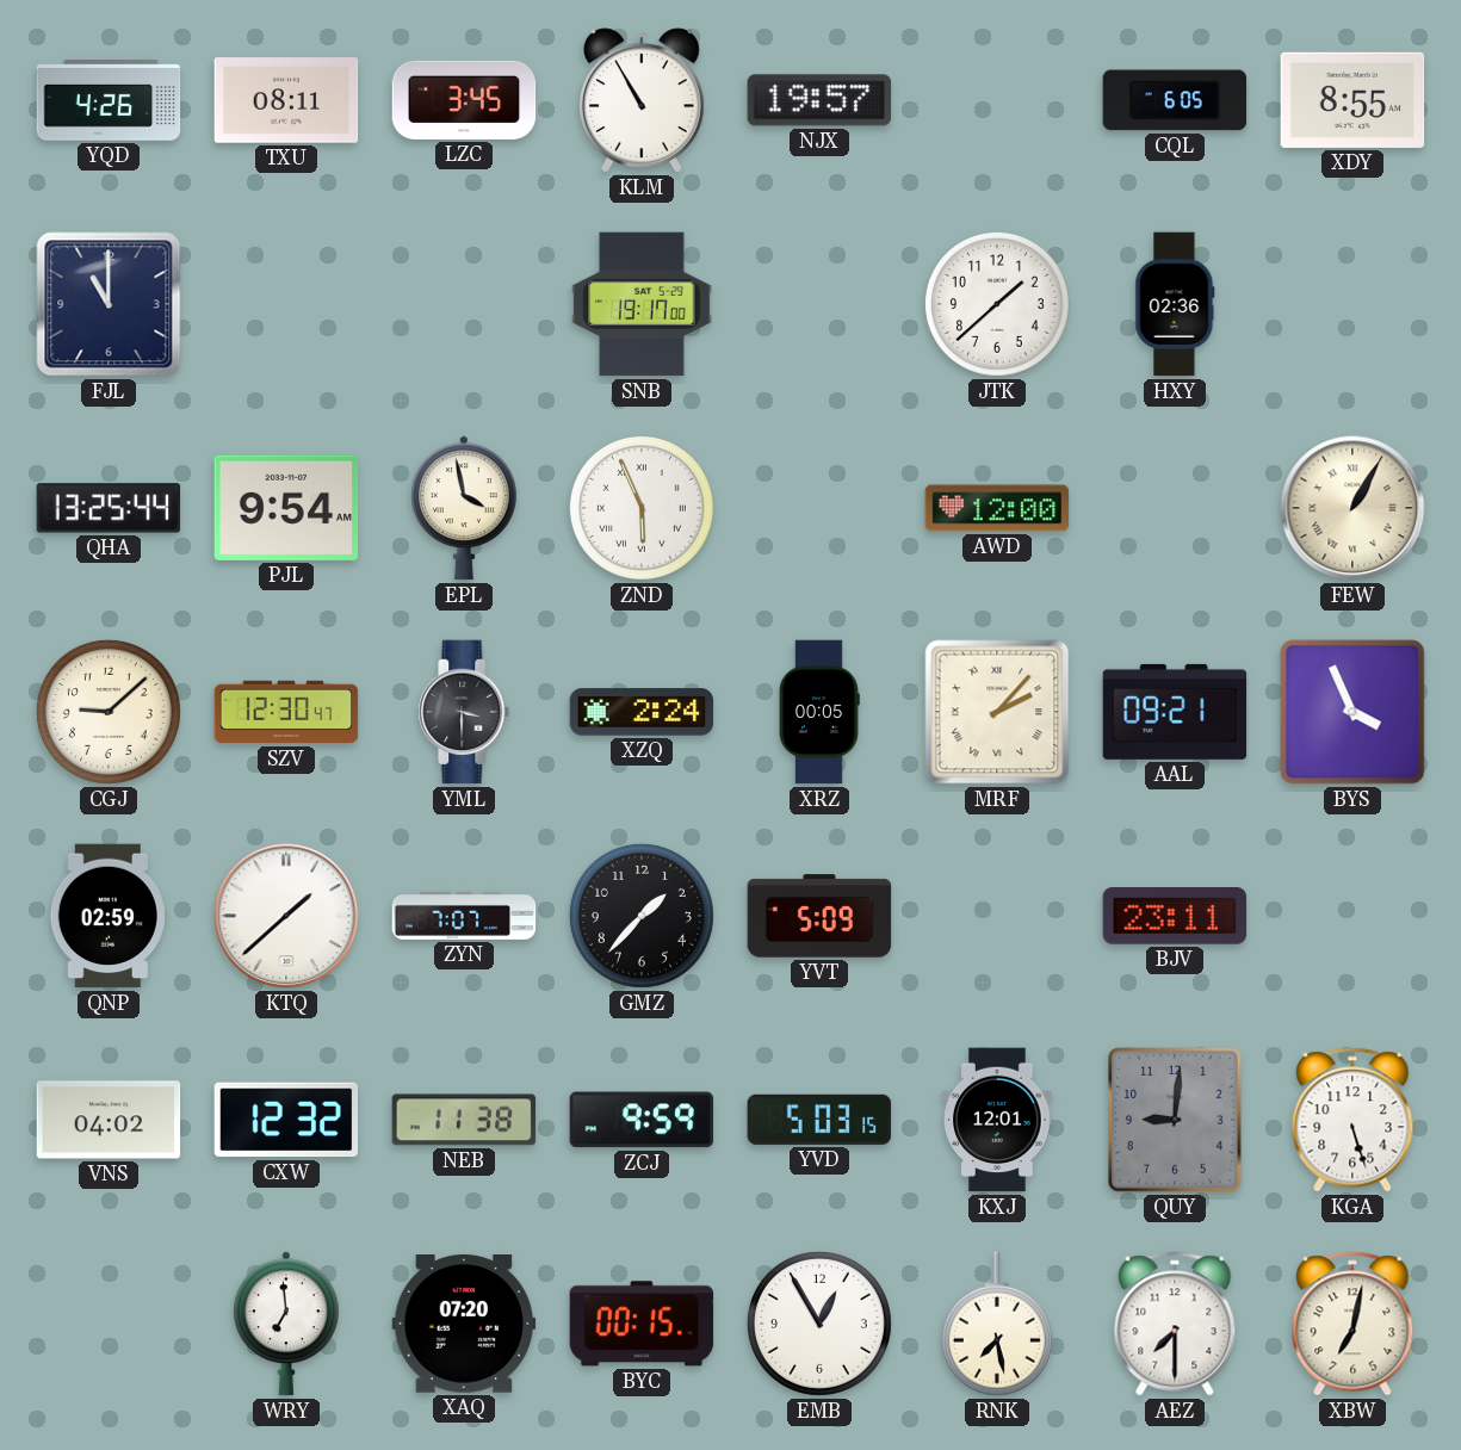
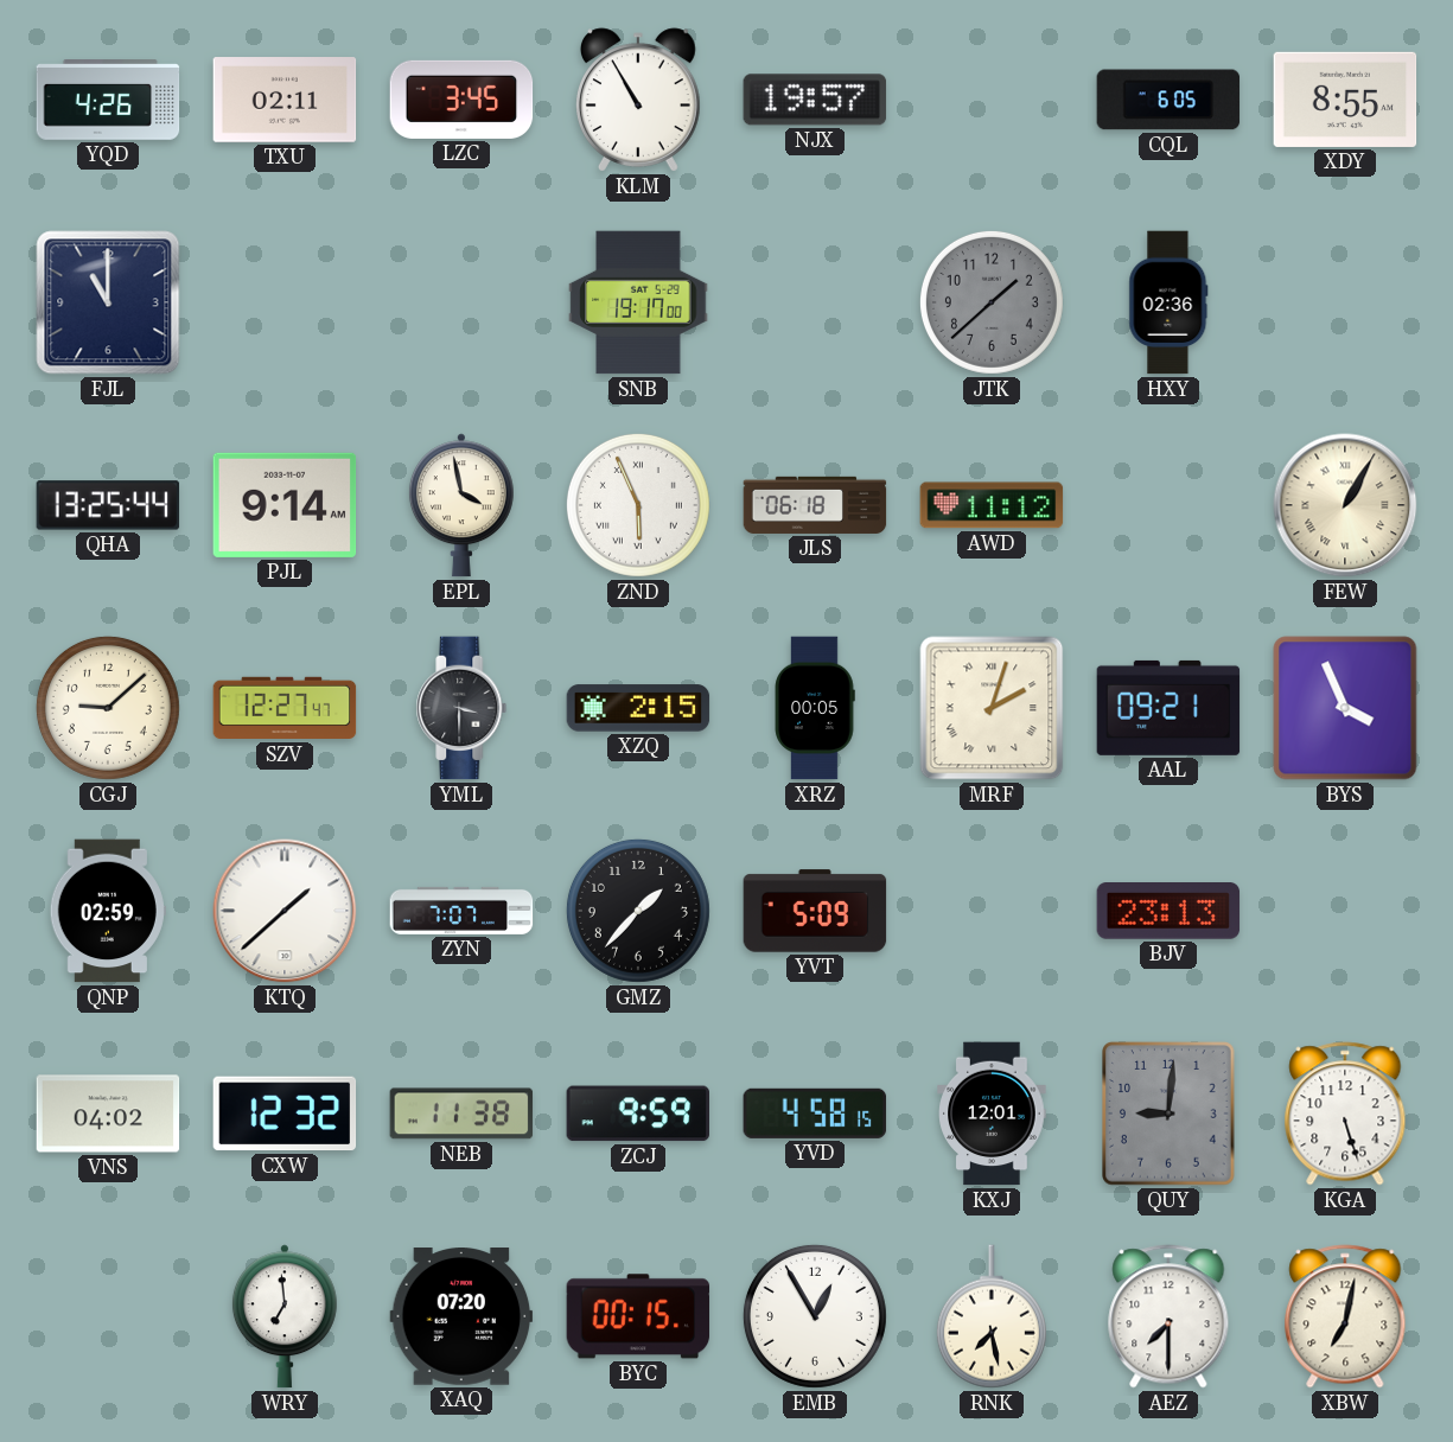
TXU: 08:11 -> 02:11 (285, 100)
JTK dial: white -> grey (992, 302)
PJL: 9:54 -> 9:14 (285, 505)
JLS: none -> 06:18 (815, 505)
AWD: 12:00 -> 11:12 (992, 505)
SZV: 12:30 -> 12:27 (285, 708)
XZQ: 2:24 -> 2:15 (638, 708)
MRF: 2:07 -> 2:03 (992, 708)
BJV: 23:11 -> 23:13 (1168, 912)
YVD: 5:03 -> 4:58 (815, 1114)
